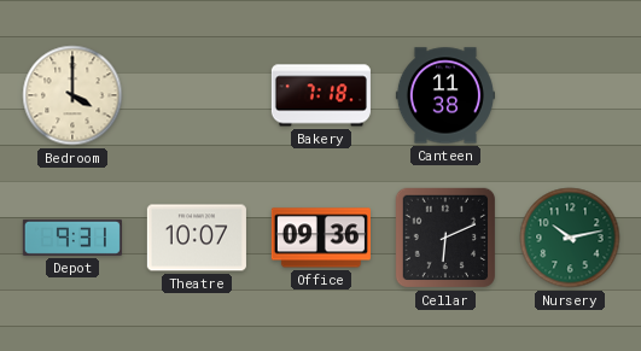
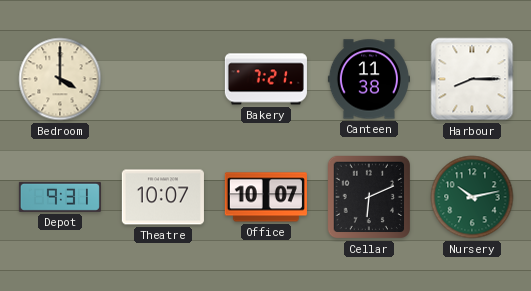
Bakery: 7:18 -> 7:21 (266, 79)
Harbour: none -> 8:15 (472, 79)
Office: 09:36 -> 10:07 (266, 197)
